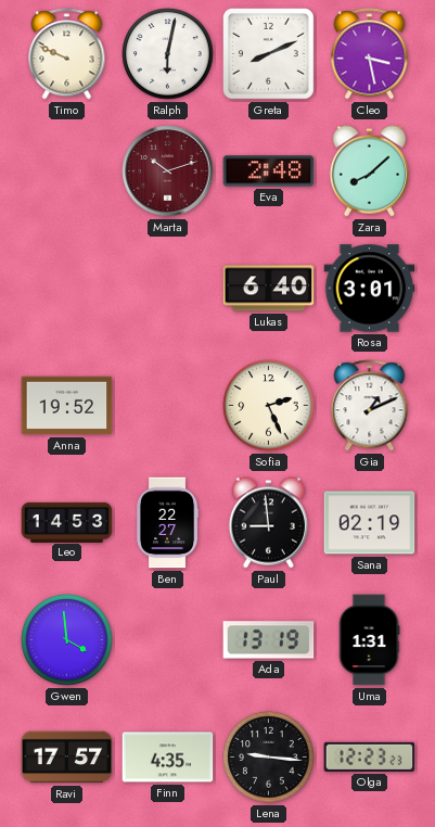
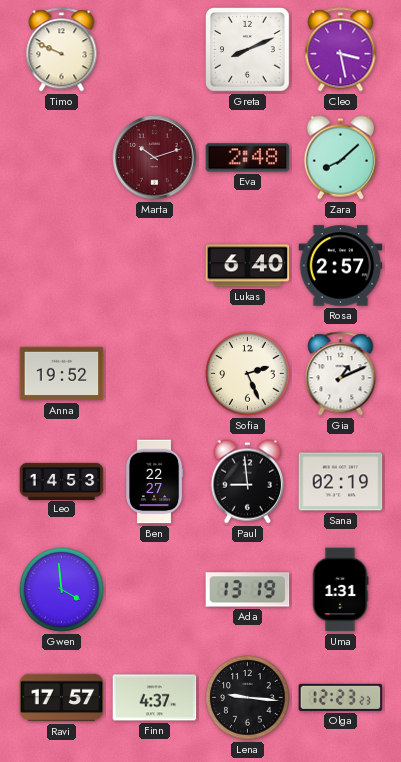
Ralph: 6:02 -> none (168, 54)
Rosa: 3:01 -> 2:57 (341, 266)
Finn: 4:35 -> 4:37 (155, 698)
